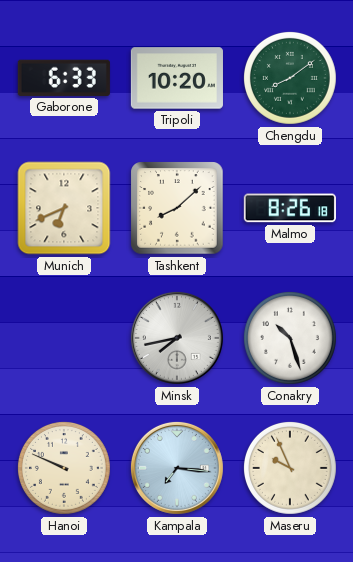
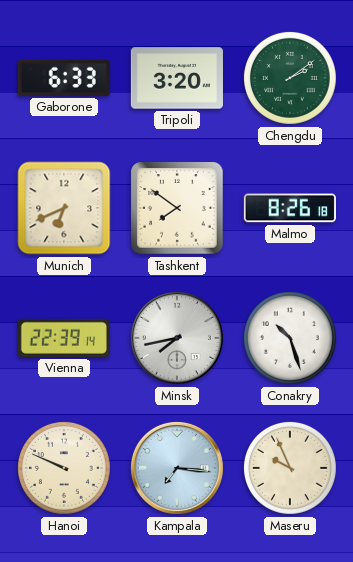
Tripoli: 10:20 -> 3:20 (177, 78)
Chengdu: 8:09 -> 2:09 (290, 78)
Tashkent: 8:08 -> 7:51 (177, 208)
Vienna: none -> 22:39 (64, 338)
